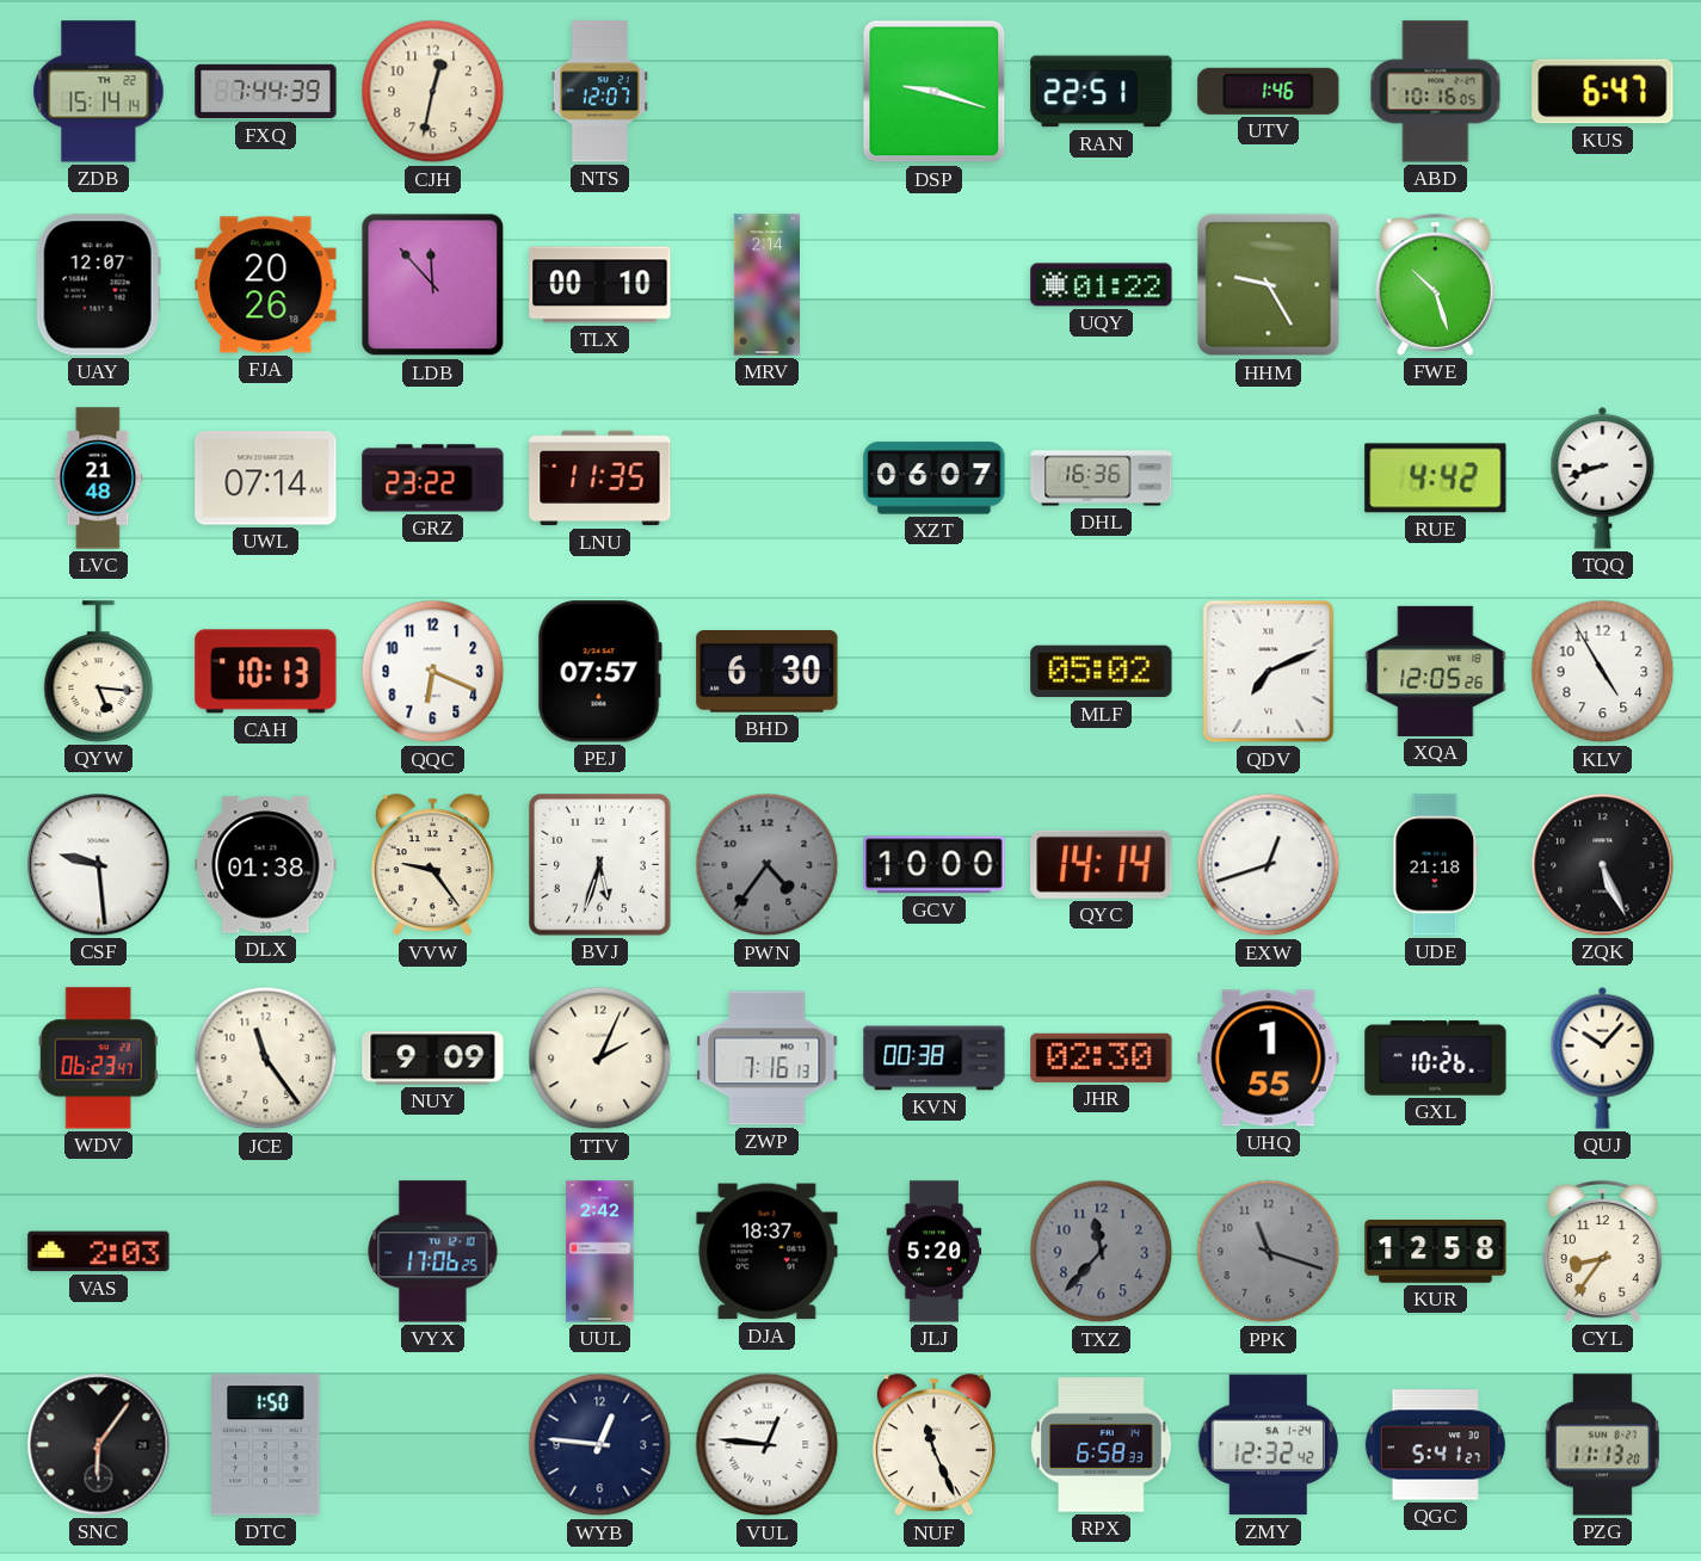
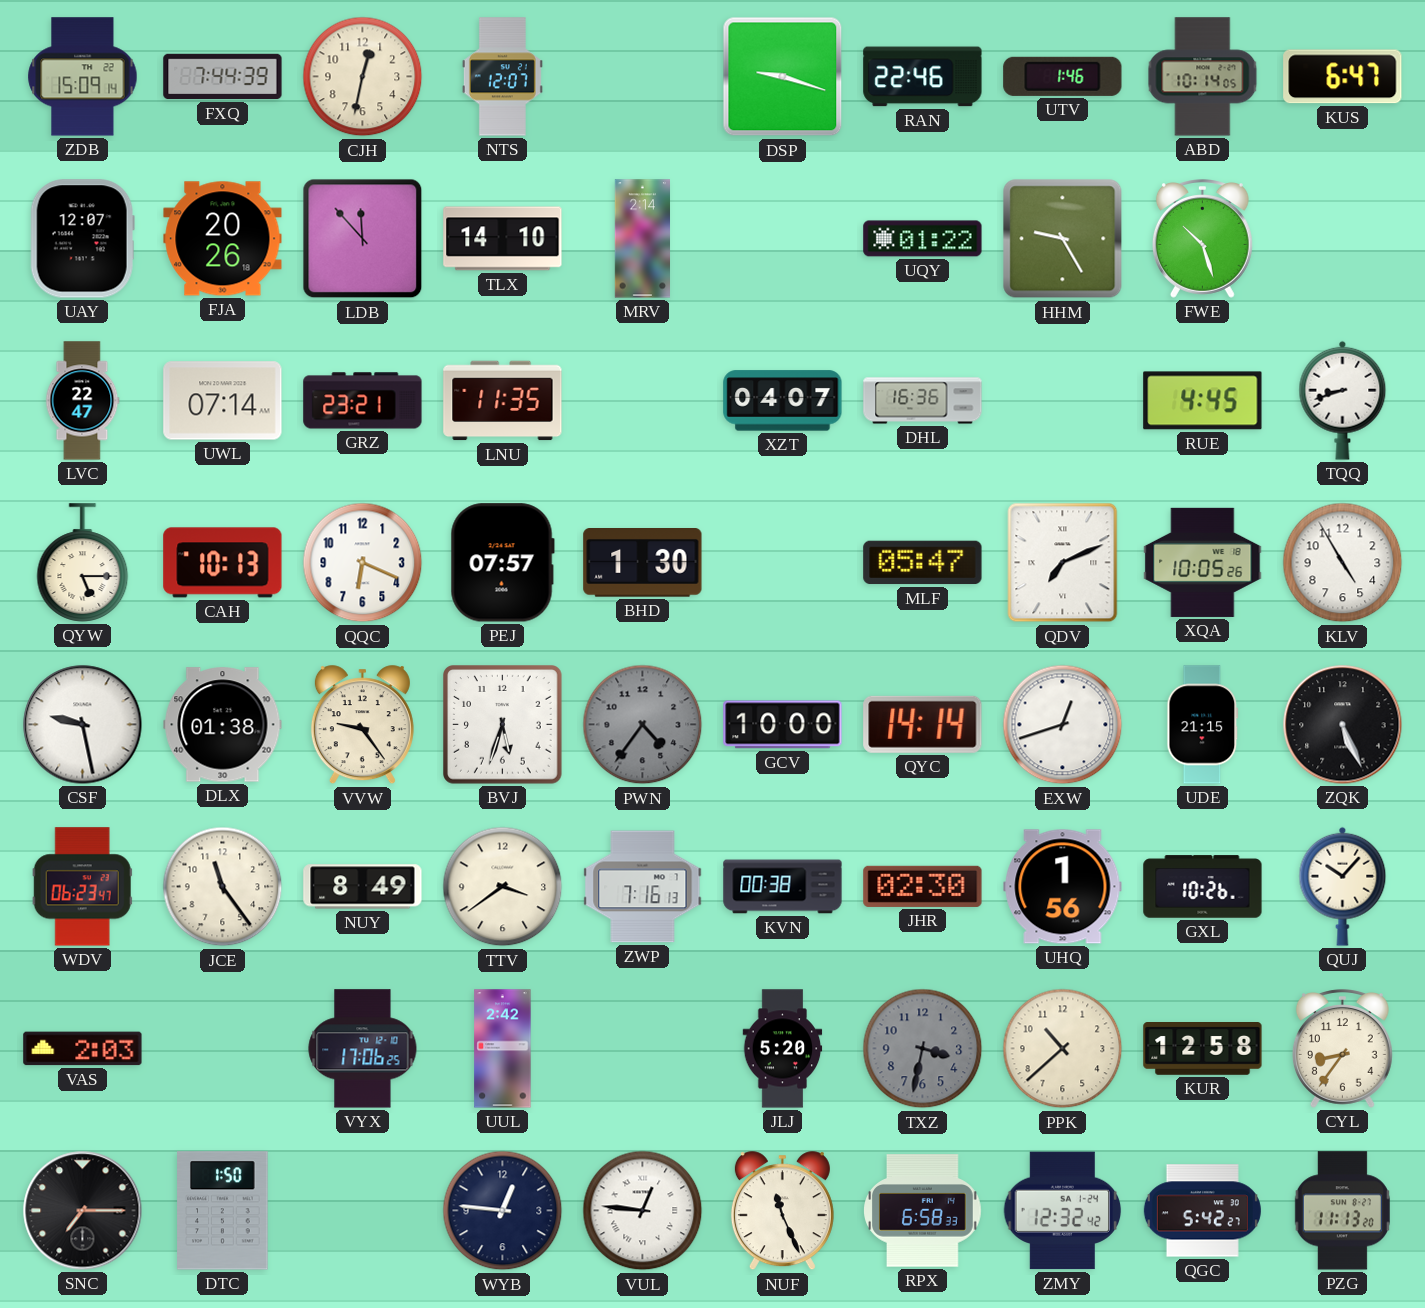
ZDB: 15:14 -> 15:09 (83, 77)
RAN: 22:51 -> 22:46 (923, 77)
ABD: 10:16 -> 10:14 (1203, 77)
TLX: 00:10 -> 14:10 (503, 239)
LVC: 21:48 -> 22:47 (83, 401)
GRZ: 23:22 -> 23:21 (363, 401)
XZT: 06:07 -> 04:07 (783, 401)
RUE: 4:42 -> 4:45 (1203, 401)
QYW: 5:16 -> 5:15 (83, 563)
BHD: 6:30 -> 1:30 (643, 563)
MLF: 05:02 -> 05:47 (923, 563)
XQA: 12:05 -> 10:05 (1203, 562)
CSF: 9:29 -> 9:28 (83, 725)
UDE: 21:18 -> 21:15 (1203, 725)
NUY: 9:09 -> 8:49 (363, 887)
TTV: 2:04 -> 3:39 (503, 887)
UHQ: 1:55 -> 1:56 (1063, 887)
DJA: 18:37 -> none (768, 1252)
TXZ: 11:37 -> 3:32 (923, 1049)
PPK: 11:18 -> 10:38 (1063, 1049)
PPK dial: grey -> cream (1063, 1049)
SNC: 6:06 -> 7:15 (83, 1211)
QGC: 5:41 -> 5:42 (1202, 1211)
